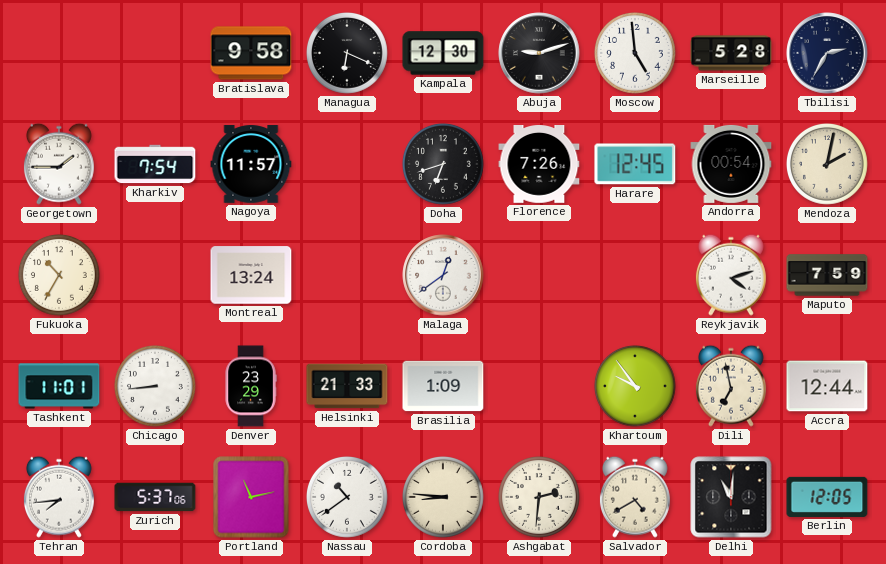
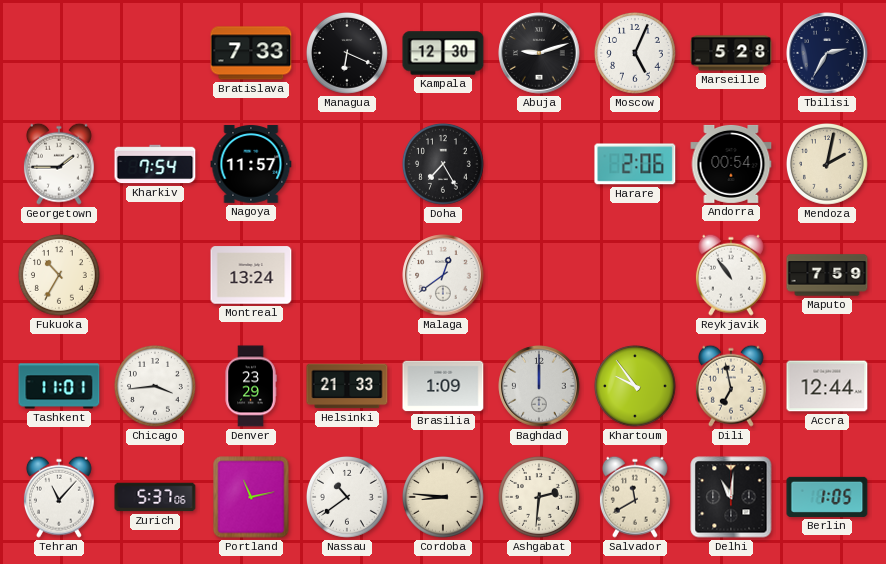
Bratislava: 9:58 -> 7:33 (251, 53)
Moscow: 4:59 -> 5:04 (635, 54)
Doha: 6:42 -> 7:25 (443, 165)
Florence: 7:26 -> none (539, 165)
Harare: 12:45 -> 2:06 (635, 164)
Reykjavik: 4:12 -> 10:54 (731, 275)
Chicago: 8:44 -> 3:44 (155, 387)
Baghdad: none -> 12:00 (539, 386)
Tehran: 7:44 -> 11:07 (59, 497)
Salvador: 4:40 -> 11:40 (635, 497)
Berlin: 12:05 -> 1:05 (827, 497)
